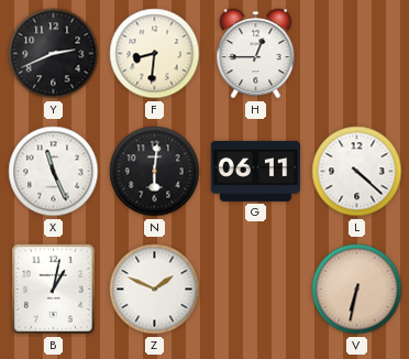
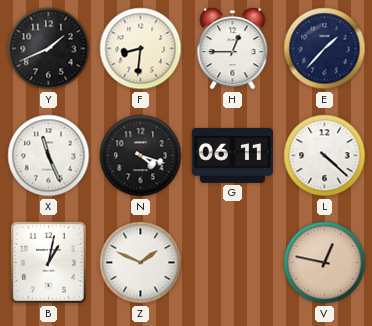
Y: 2:41 -> 1:41 (49, 49)
E: none -> 1:37 (325, 49)
N: 6:01 -> 4:18 (141, 156)
V: 6:32 -> 12:47 (325, 263)
